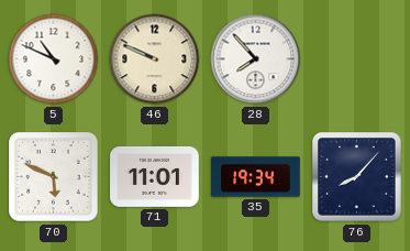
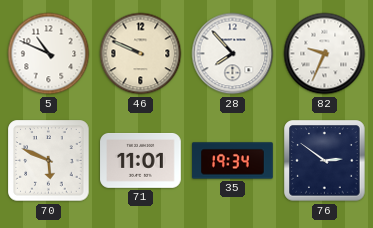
82: none -> 9:34 (325, 54)
76: 8:07 -> 2:51 (325, 161)
